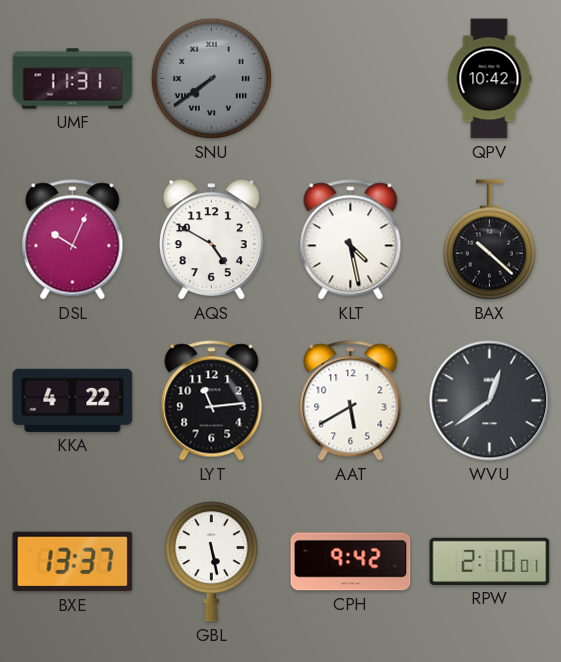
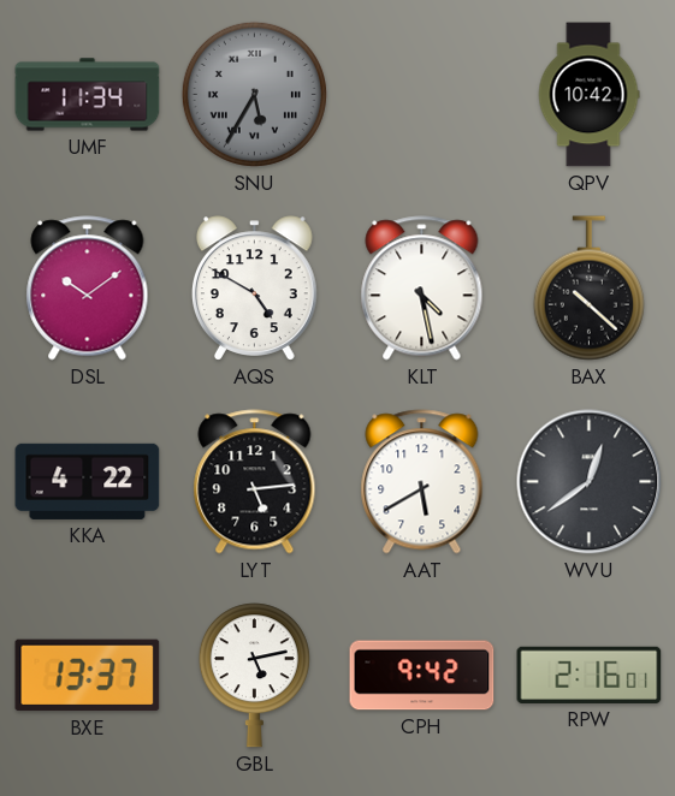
UMF: 11:31 -> 11:34 (88, 95)
SNU: 7:39 -> 5:35 (254, 94)
DSL: 10:04 -> 10:09 (88, 289)
LYT: 11:14 -> 5:14 (255, 482)
GBL: 5:28 -> 5:13 (254, 676)
RPW: 2:10 -> 2:16 (590, 675)
